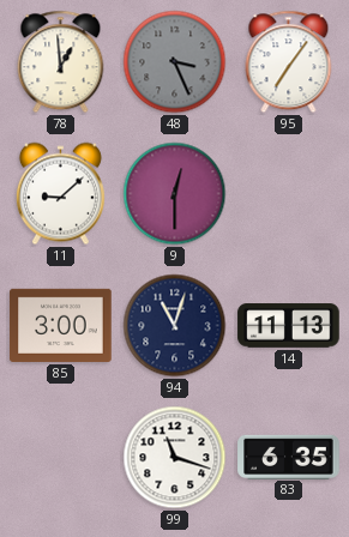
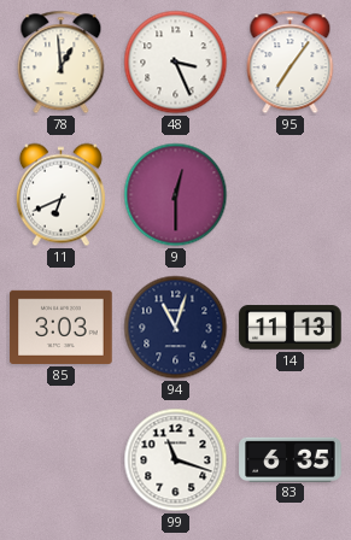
48 dial: grey -> white (176, 63)
11: 9:08 -> 6:41 (60, 195)
85: 3:00 -> 3:03 (62, 327)
